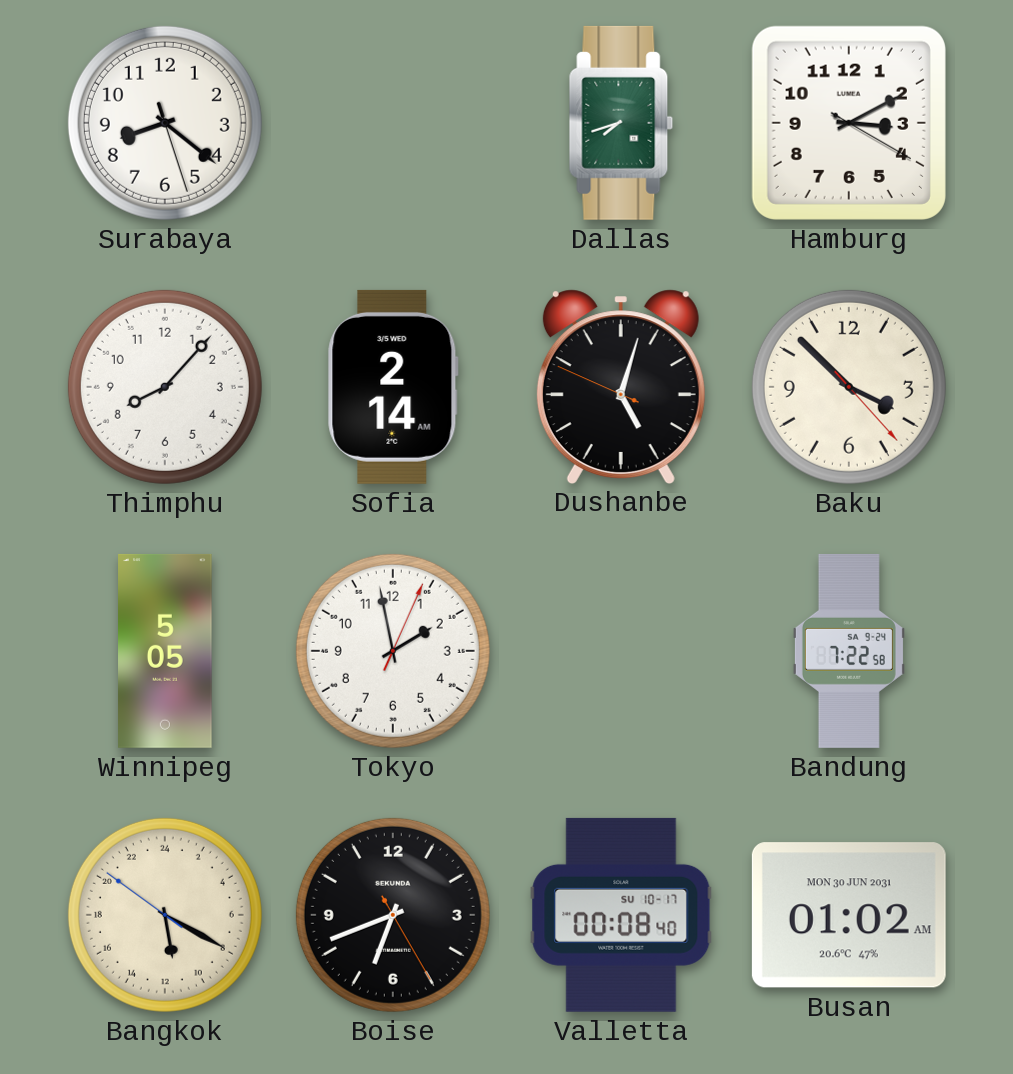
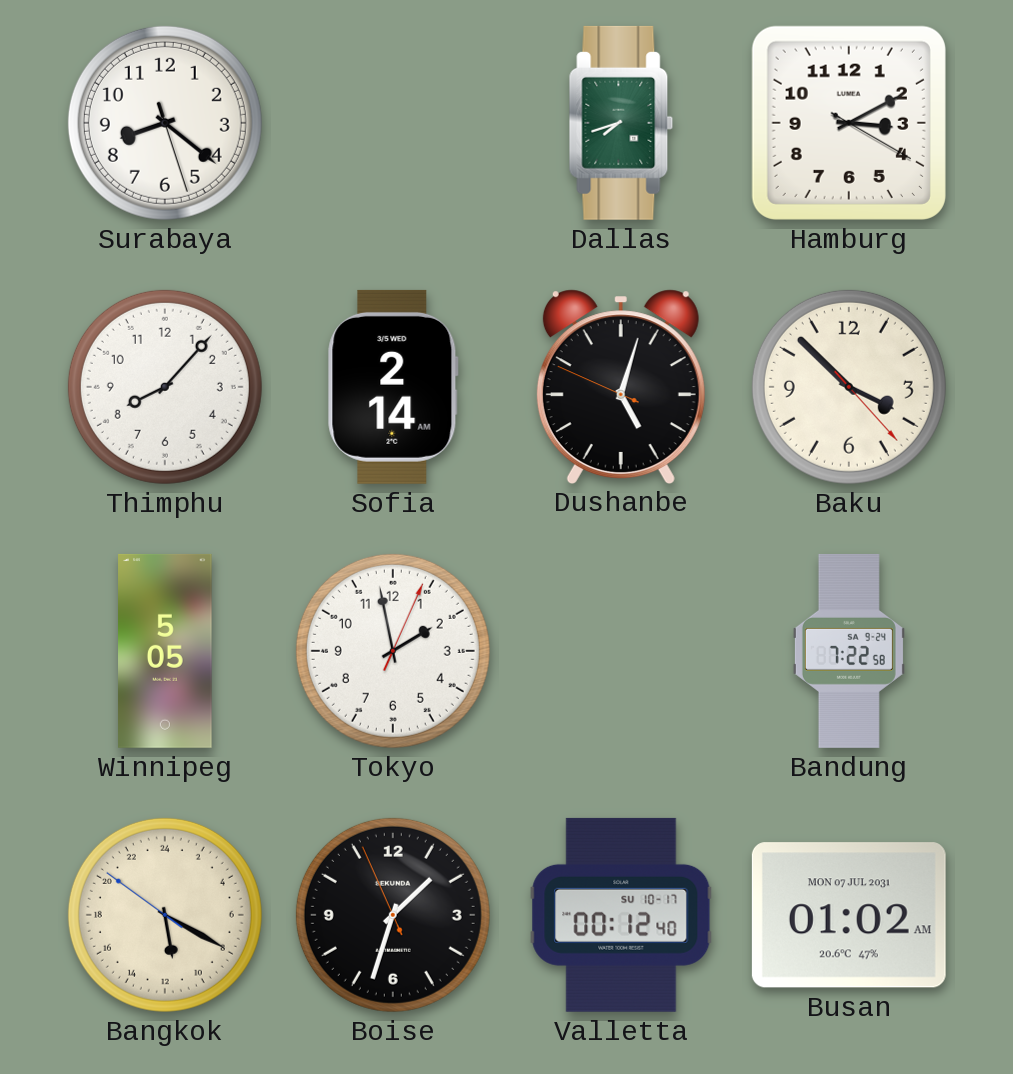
Boise: 6:41 -> 1:32 (393, 915)
Valletta: 00:08 -> 00:12 (621, 915)
Busan date: MON 30 JUN 2031 -> MON 07 JUL 2031 (849, 915)
